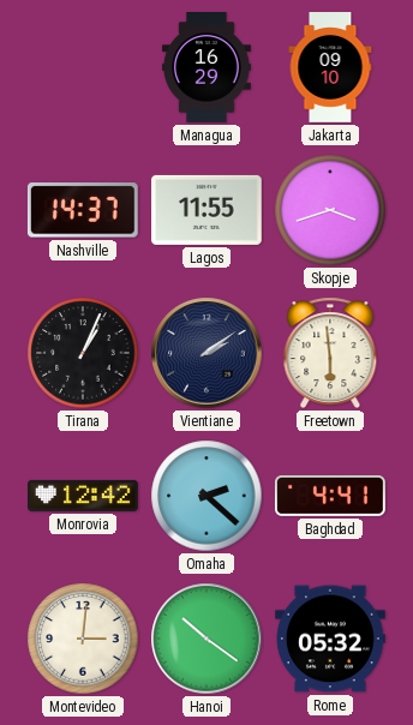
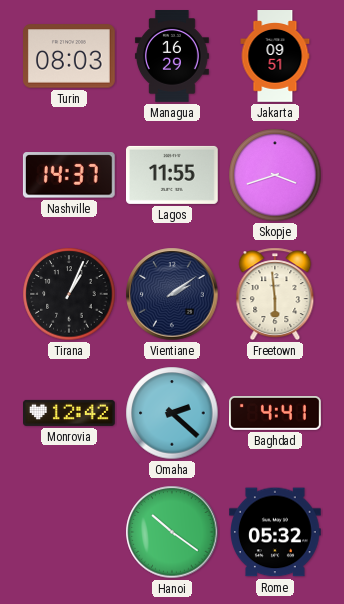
Turin: none -> 08:03 (70, 56)
Jakarta: 09:10 -> 09:51 (275, 56)
Montevideo: 3:01 -> none (83, 639)
